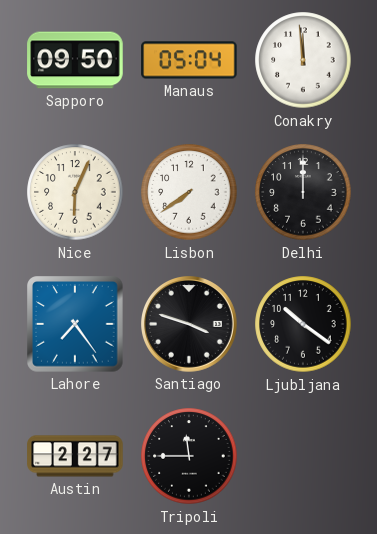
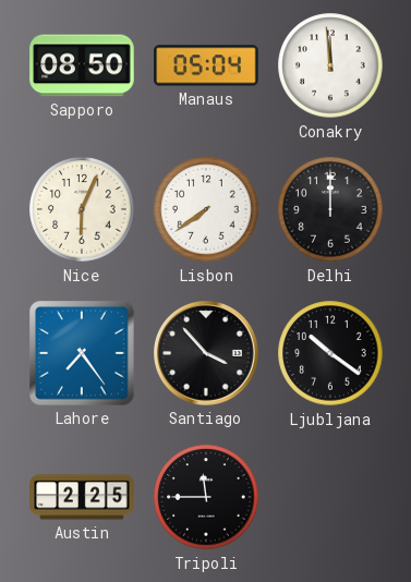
Sapporo: 09:50 -> 08:50 (82, 65)
Santiago: 3:48 -> 3:53 (207, 354)
Austin: 2:27 -> 2:25 (82, 497)
